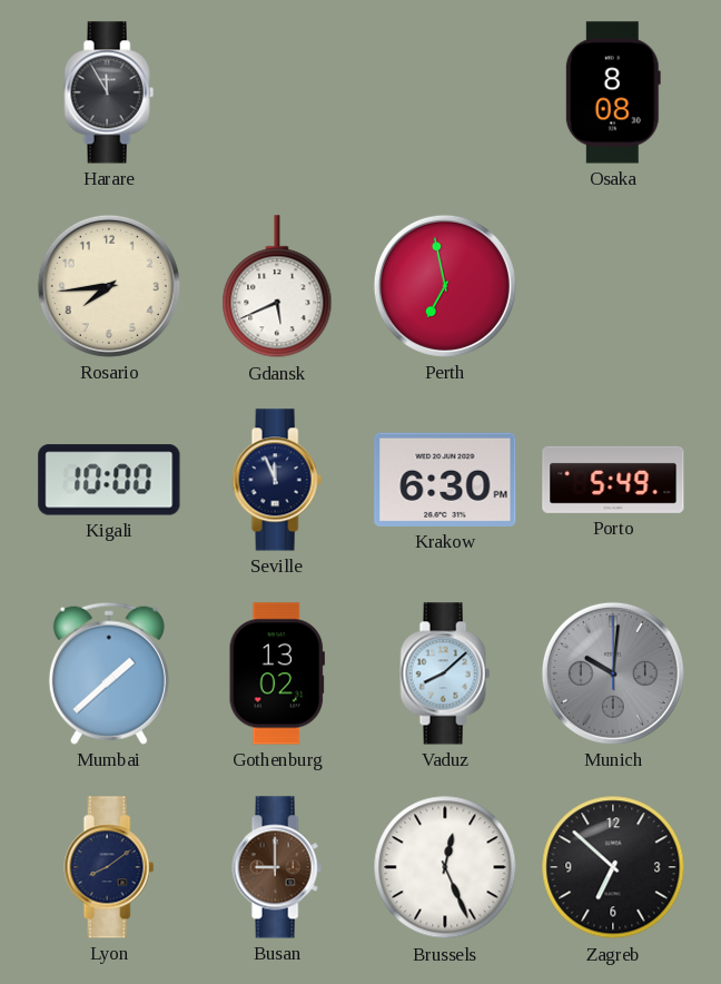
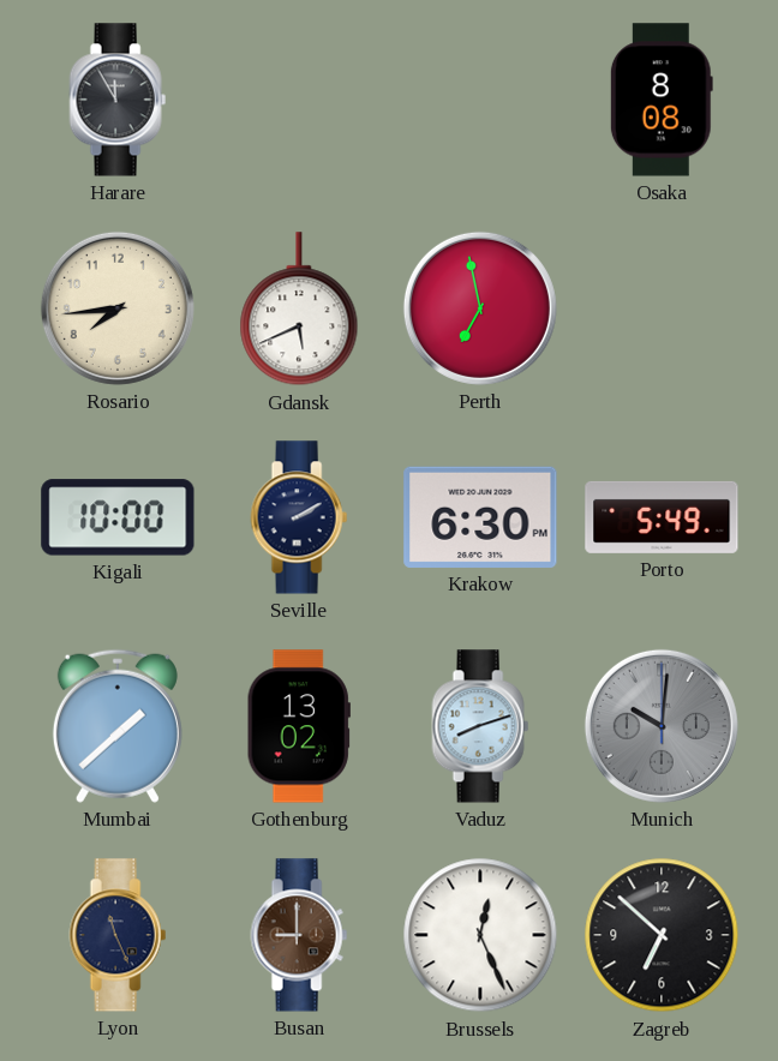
Seville: 11:56 -> 2:10 (299, 517)
Vaduz: 8:08 -> 8:12 (480, 726)
Lyon: 8:09 -> 11:26 (118, 935)
